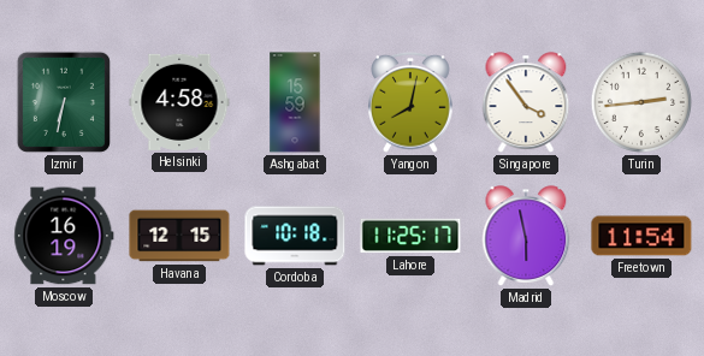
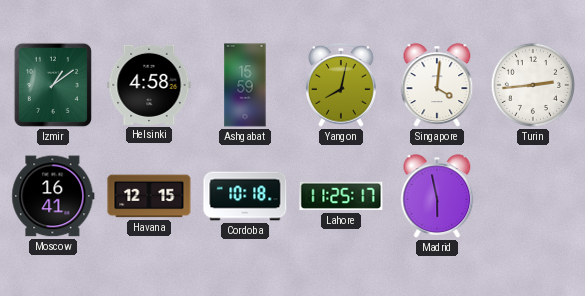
Izmir: 6:32 -> 1:09 (53, 85)
Singapore: 3:54 -> 4:01 (437, 85)
Moscow: 16:19 -> 16:41 (53, 196)
Freetown: 11:54 -> none (641, 236)
